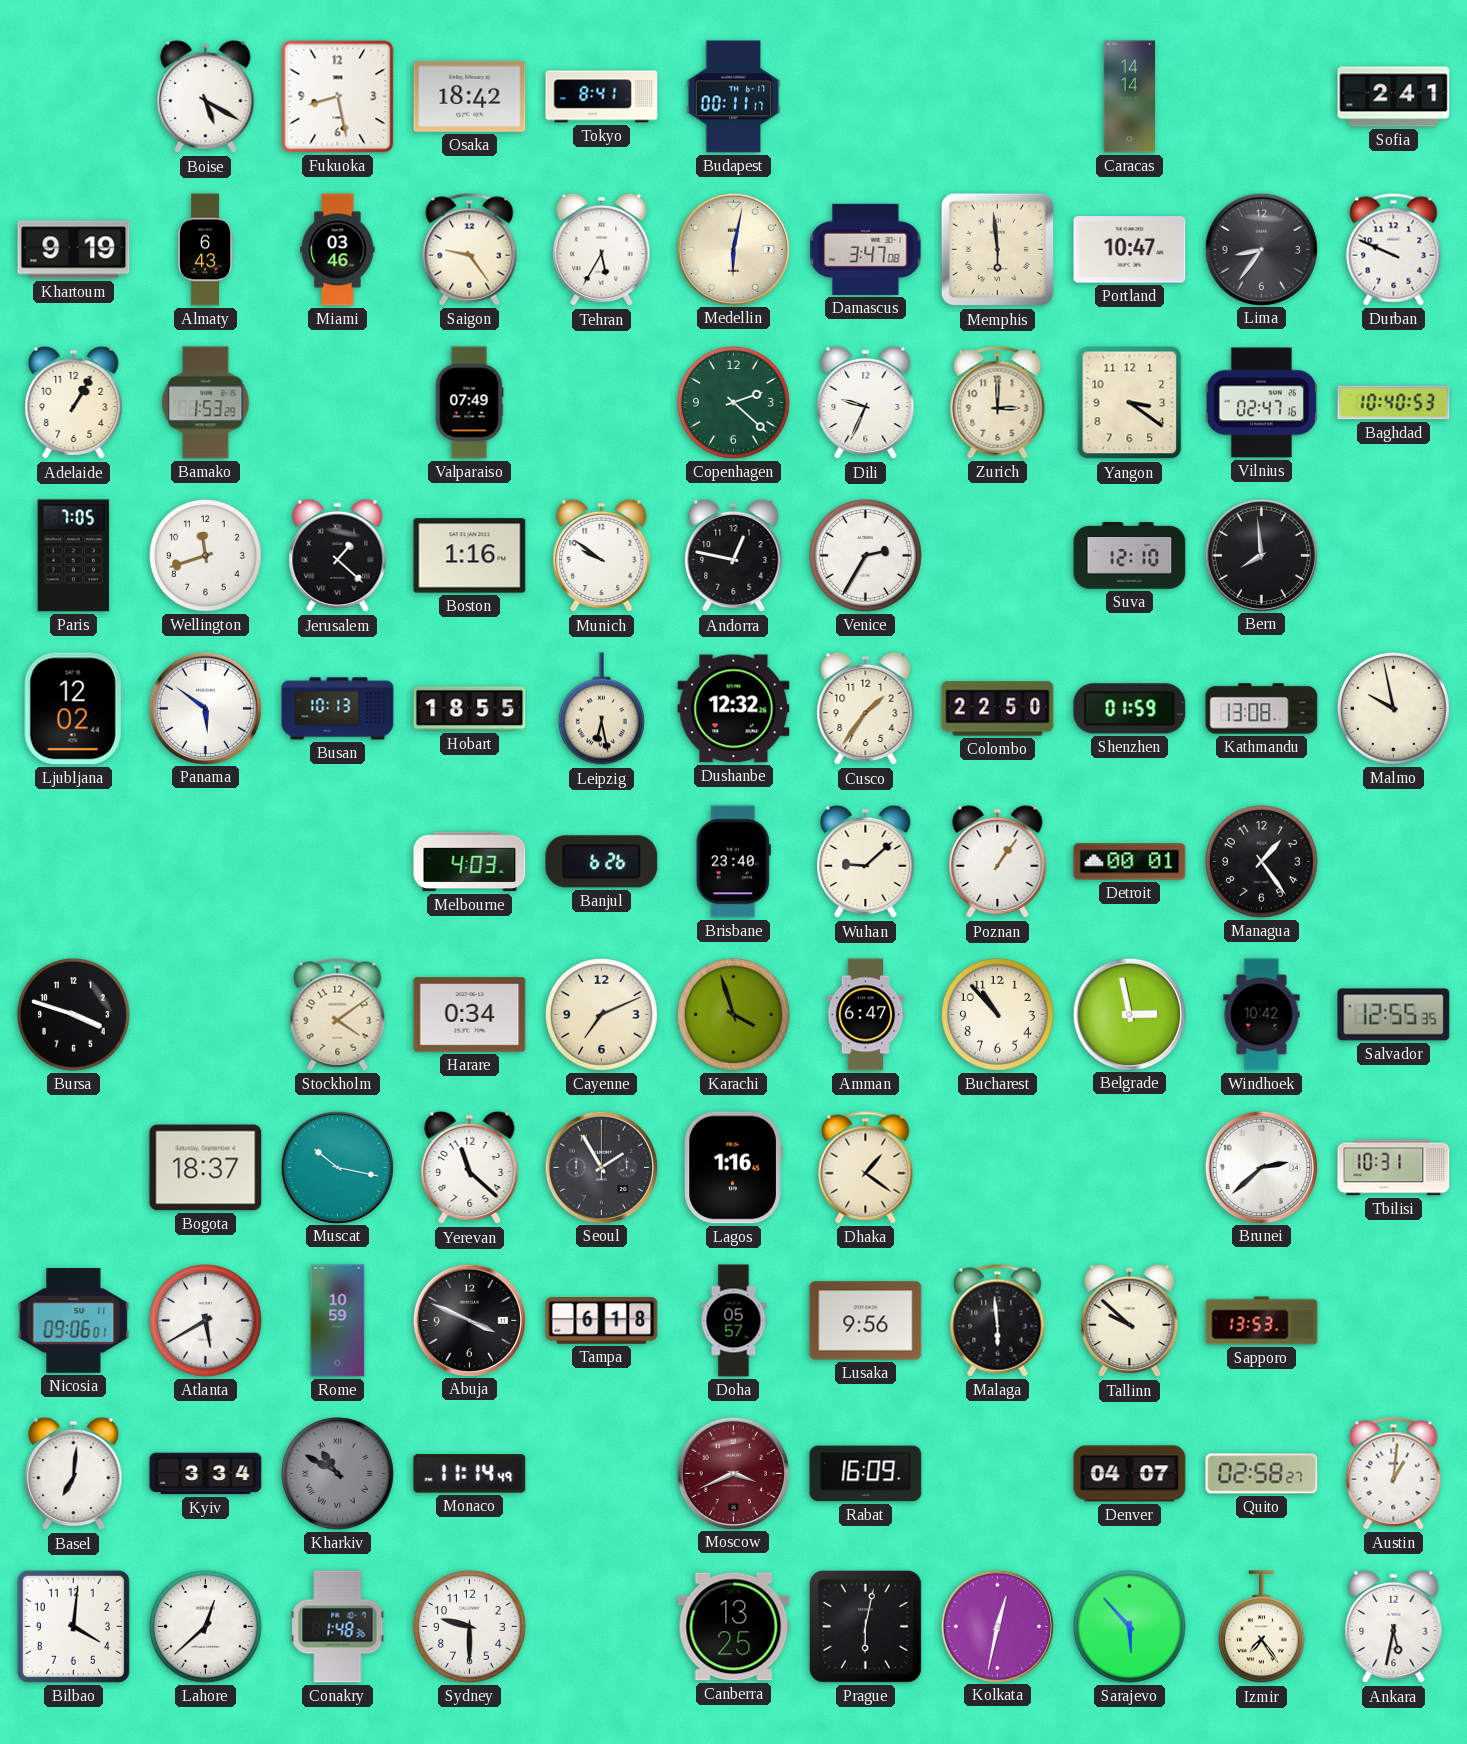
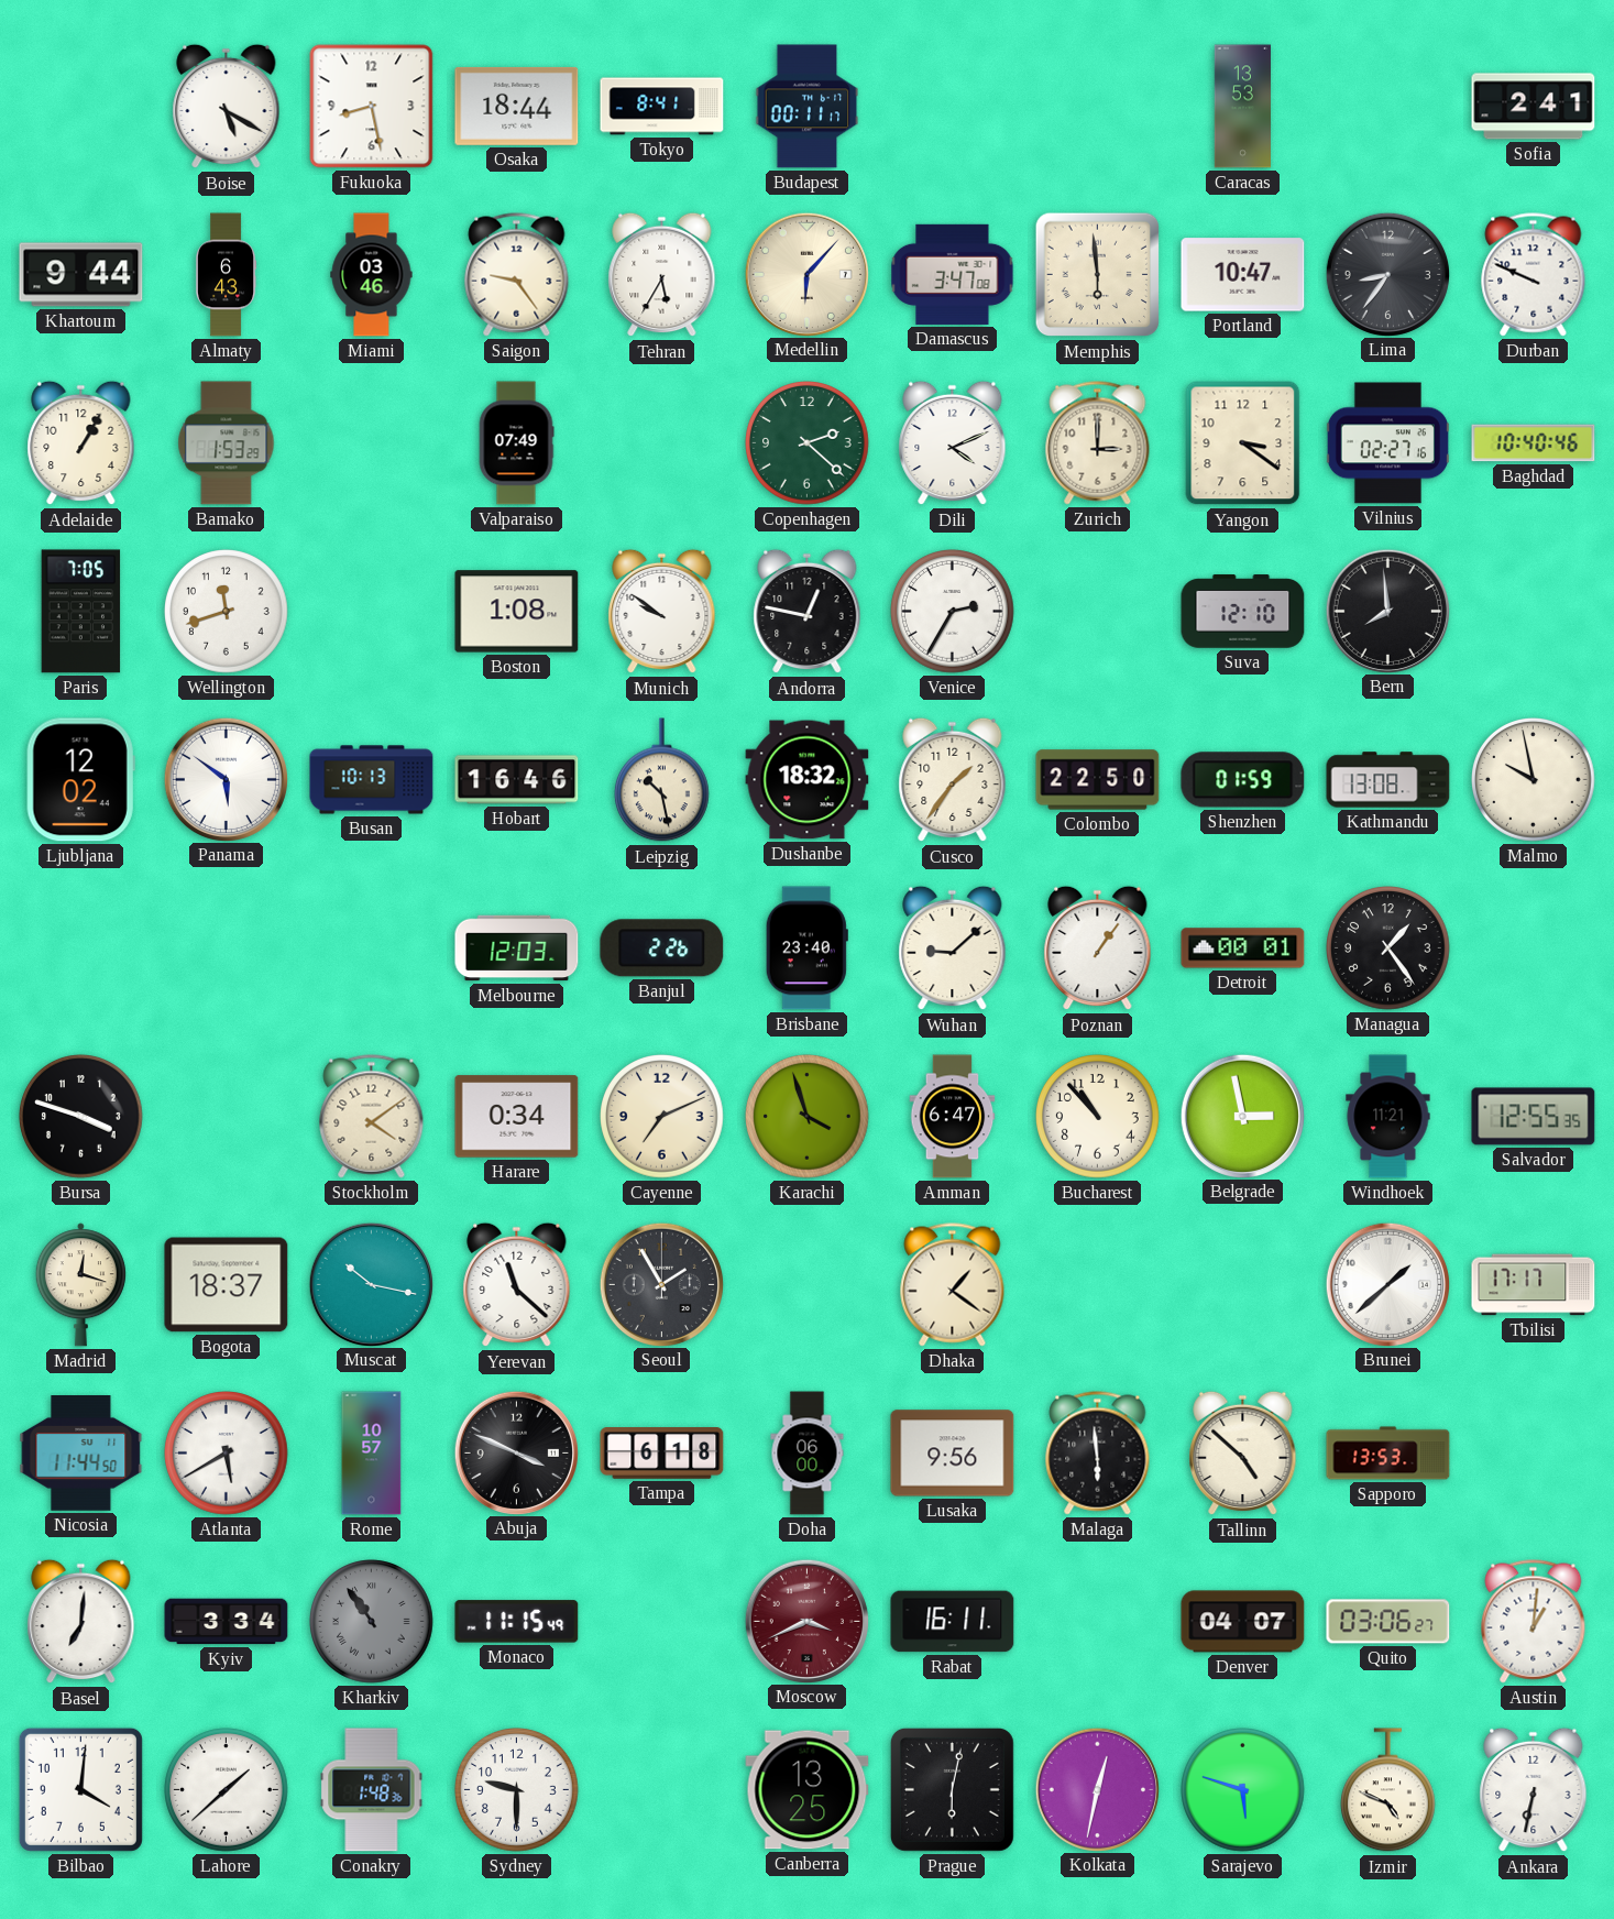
Osaka: 18:42 -> 18:44 (517, 106)
Caracas: 14:14 -> 13:53 (1242, 107)
Khartoum: 9:19 -> 9:44 (81, 275)
Medellin: 6:02 -> 6:07 (806, 274)
Dili: 9:34 -> 4:11 (953, 443)
Vilnius: 02:47 -> 02:27 (1387, 443)
Baghdad: 10:40:53 -> 10:40:46 (1534, 443)
Jerusalem: 1:22 -> none (338, 556)
Boston: 1:16 -> 1:08 (517, 612)
Hobart: 18:55 -> 16:46 (517, 780)
Leipzig: 6:28 -> 10:28 (662, 780)
Dushanbe: 12:32 -> 18:32 (808, 780)
Melbourne: 4:03 -> 12:03 (517, 948)
Banjul: 6:26 -> 2:26 (662, 948)
Windhoek: 10:42 -> 11:21 (1388, 1117)
Madrid: none -> 12:18 (80, 1285)
Lagos: 1:16 -> none (733, 1168)
Brunei: 2:38 -> 1:38 (1387, 1284)
Tbilisi: 10:31 -> 17:17 (1534, 1285)
Nicosia: 09:06 -> 11:44 (81, 1454)
Rome: 10:59 -> 10:57 (372, 1454)
Doha: 05:57 -> 06:00 (808, 1454)
Tallinn: 9:52 -> 4:52 (1243, 1454)
Kharkiv: 10:50 -> 10:54 (372, 1622)
Monaco: 11:14 -> 11:15 (517, 1622)
Rabat: 16:09 -> 16:11 (953, 1622)
Quito: 02:58 -> 03:06 (1388, 1622)
Lahore: 12:38 -> 1:38 (227, 1790)
Sarajevo: 5:53 -> 5:48 (1243, 1790)
Izmir: 7:24 -> 4:49 (1388, 1790)
Ankara: 5:32 -> 6:32 (1534, 1790)
